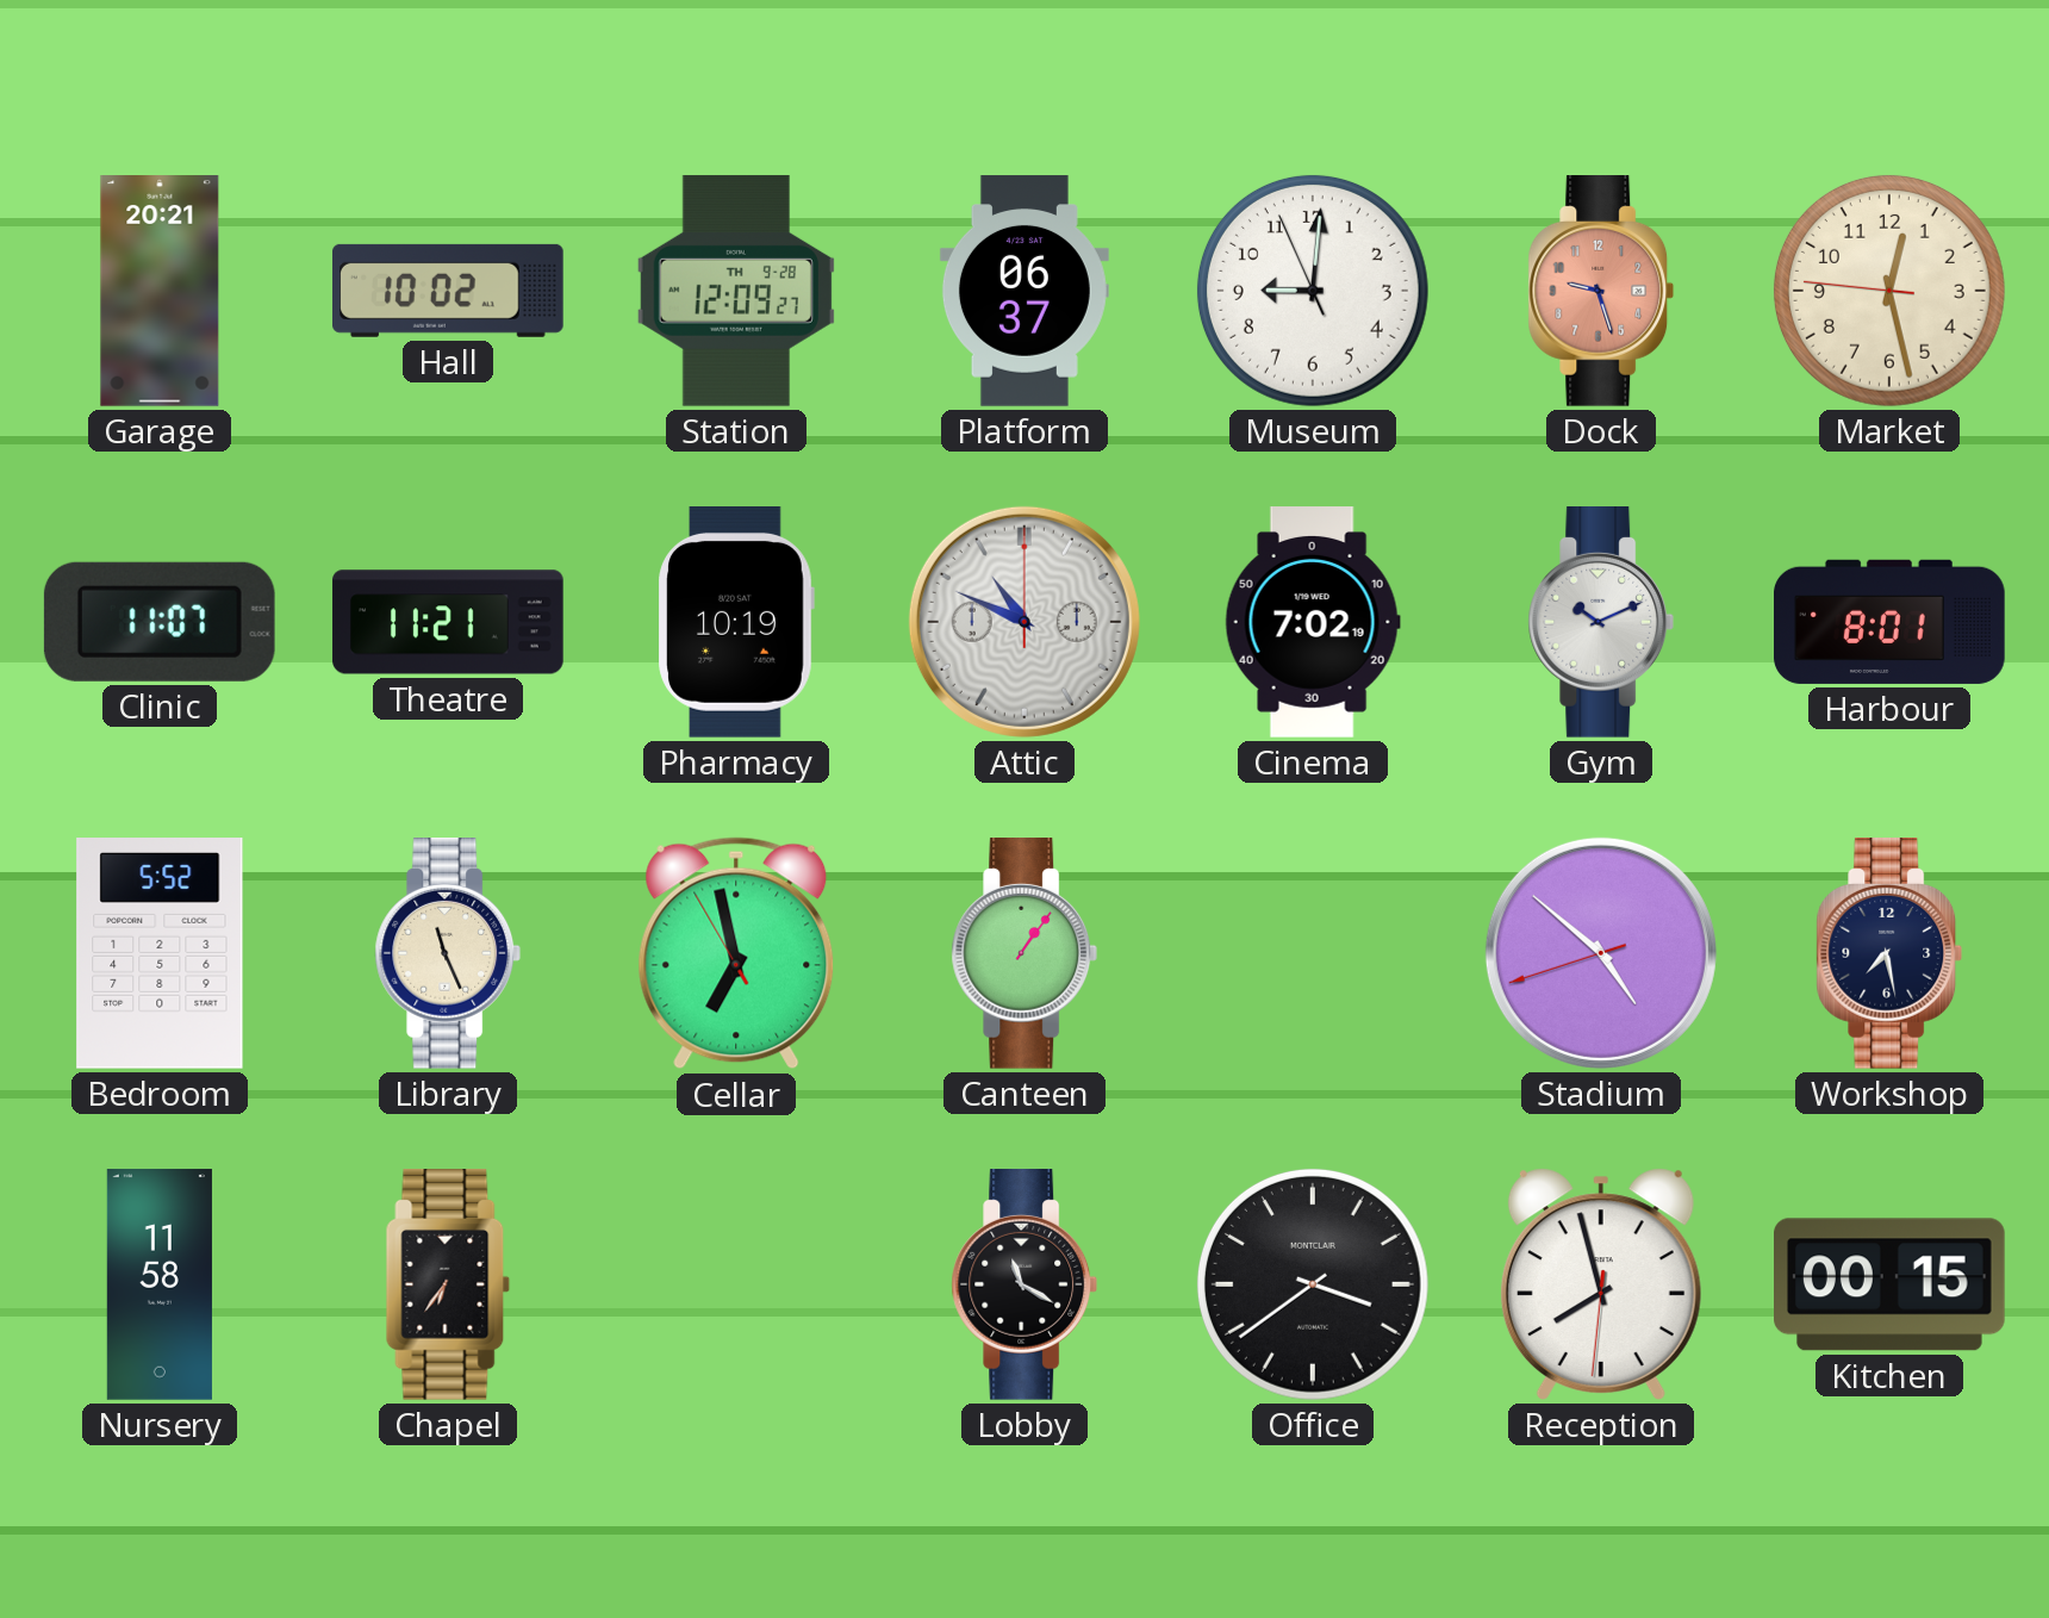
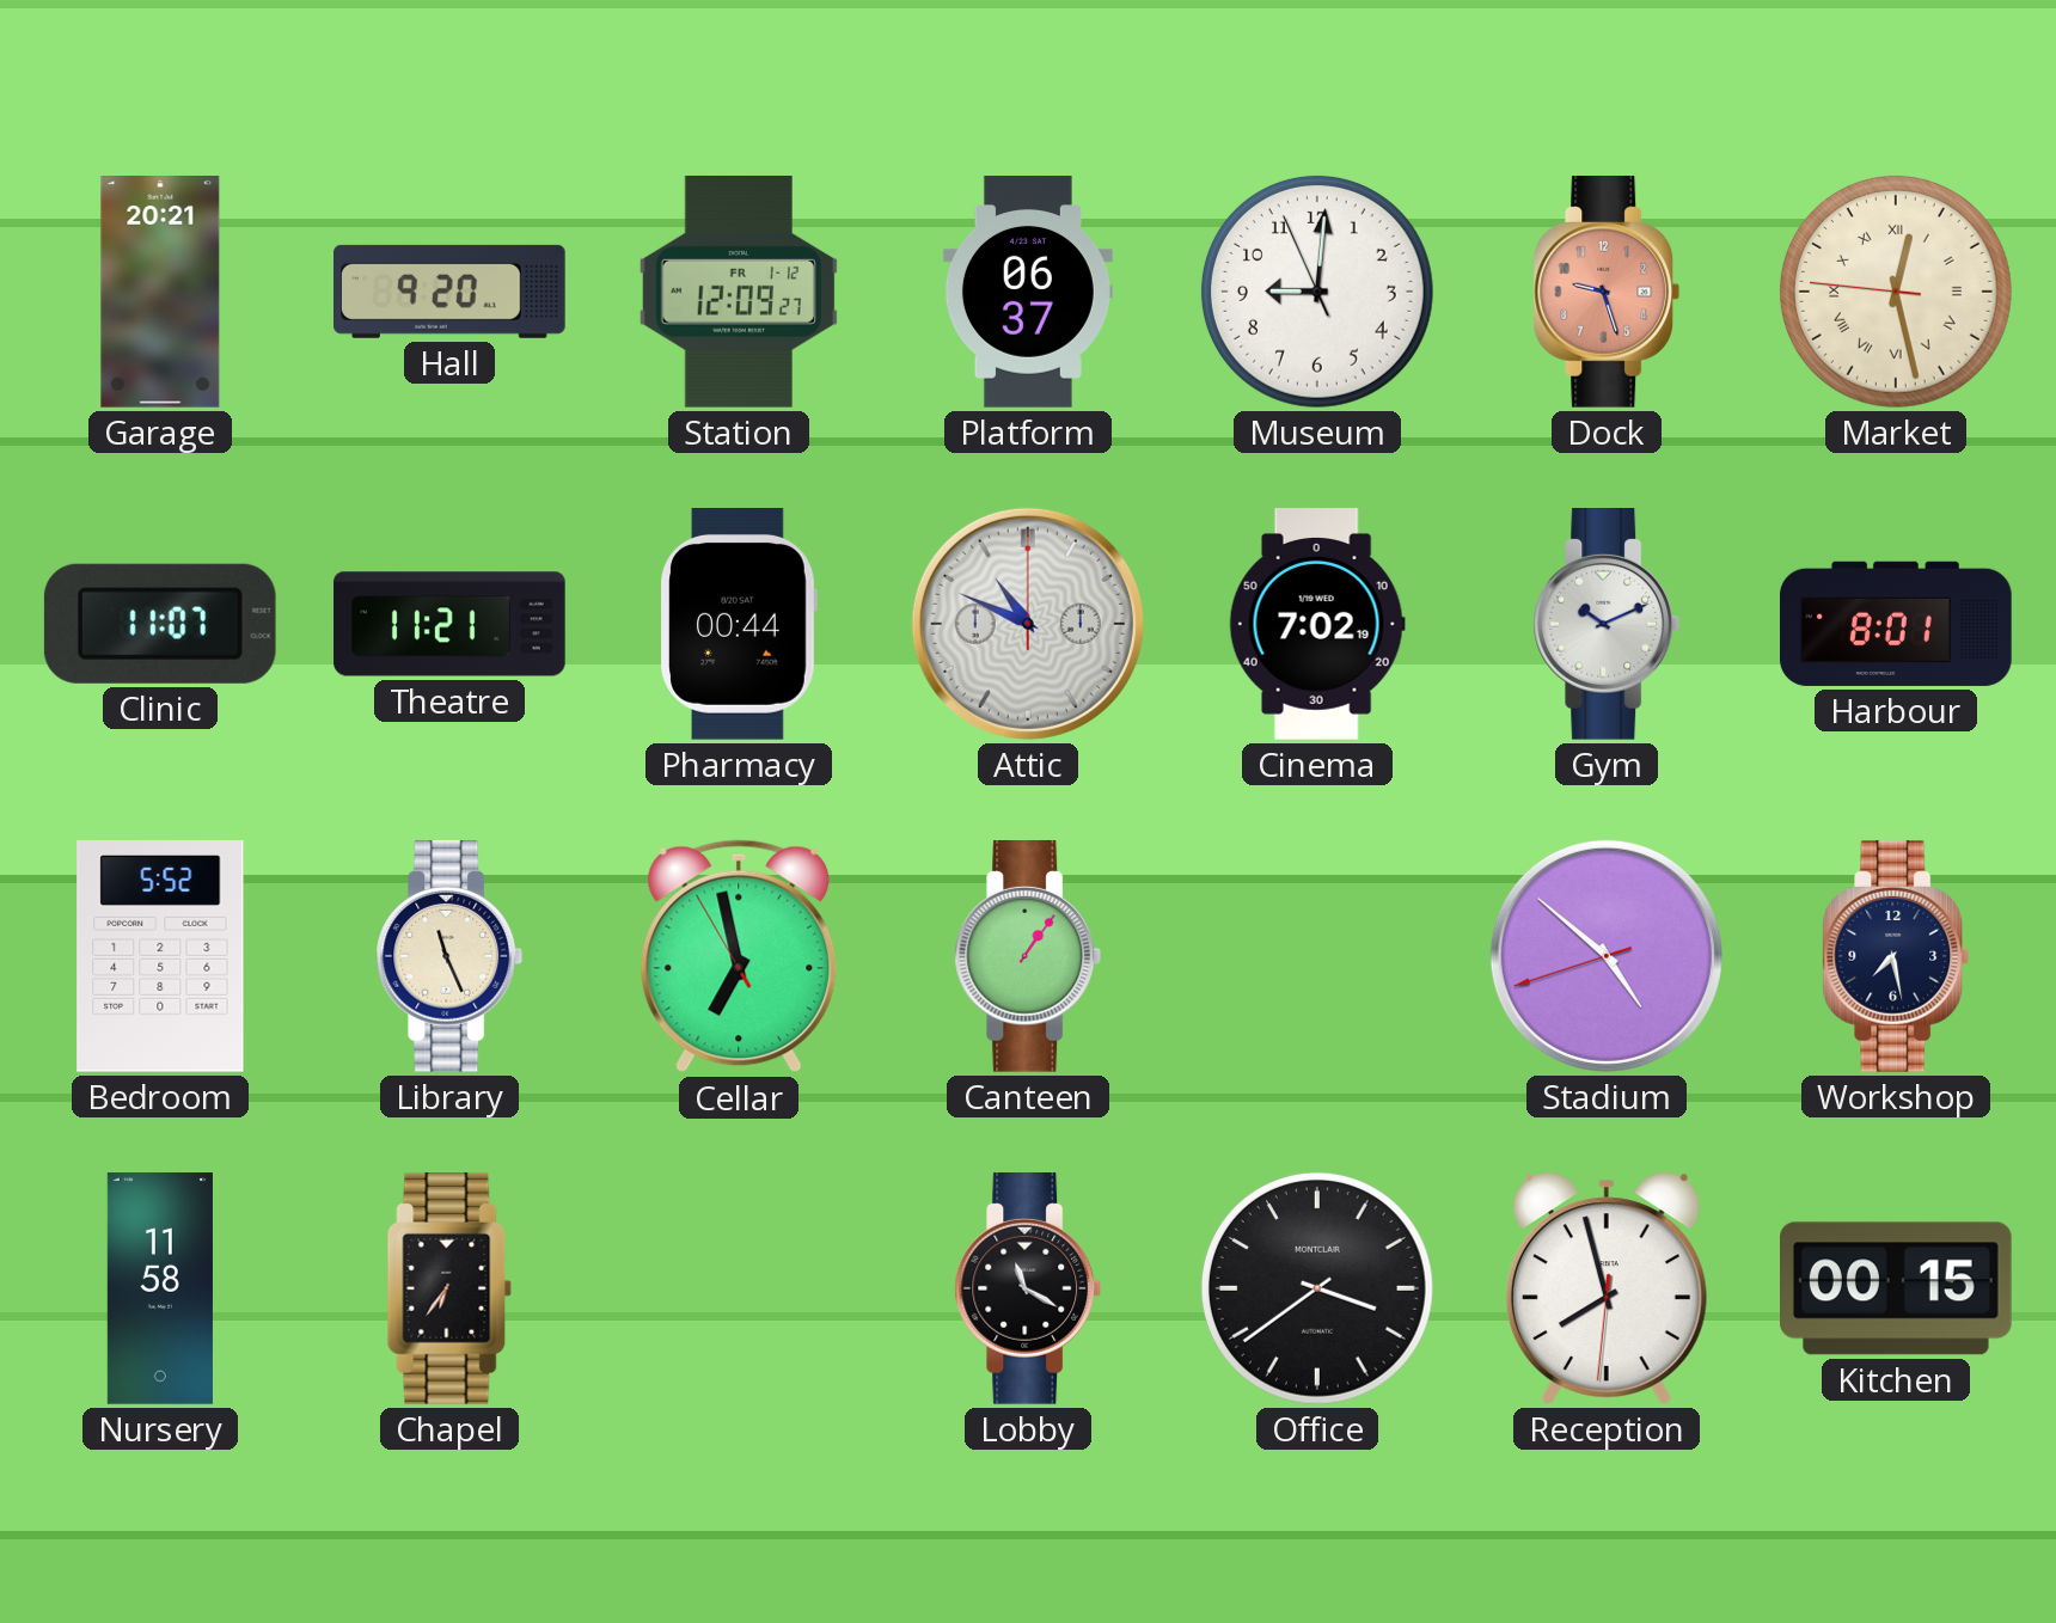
Hall: 10:02 -> 9:20 (451, 292)
Station date: TH 9-28 -> FR 1-12 (739, 292)
Market numerals: Arabic -> Roman (1896, 292)
Pharmacy: 10:19 -> 00:44 (739, 625)
